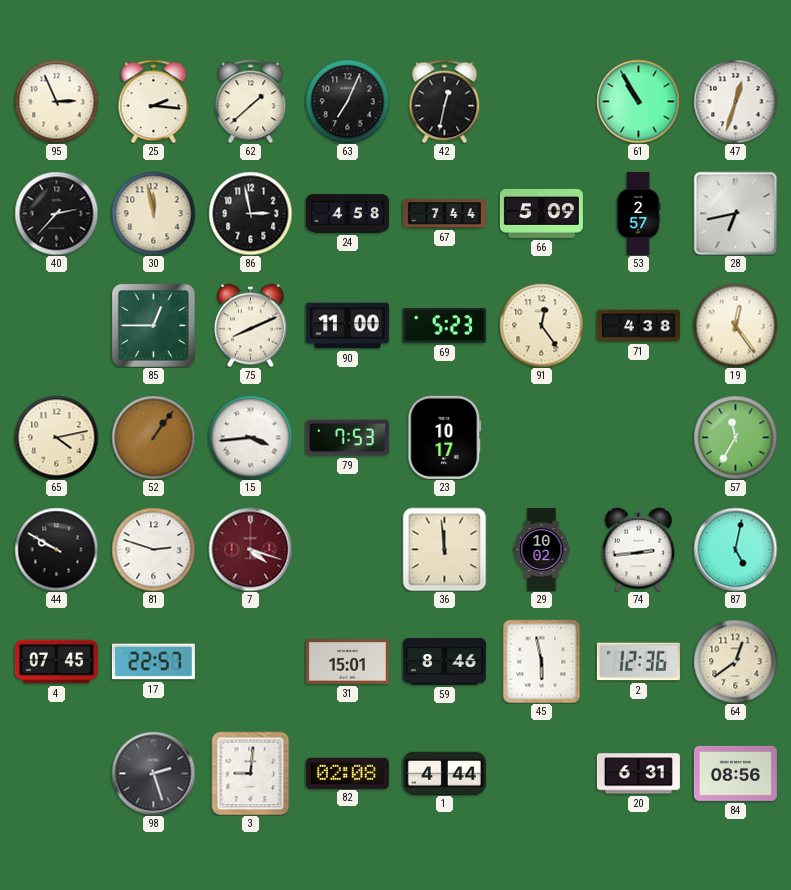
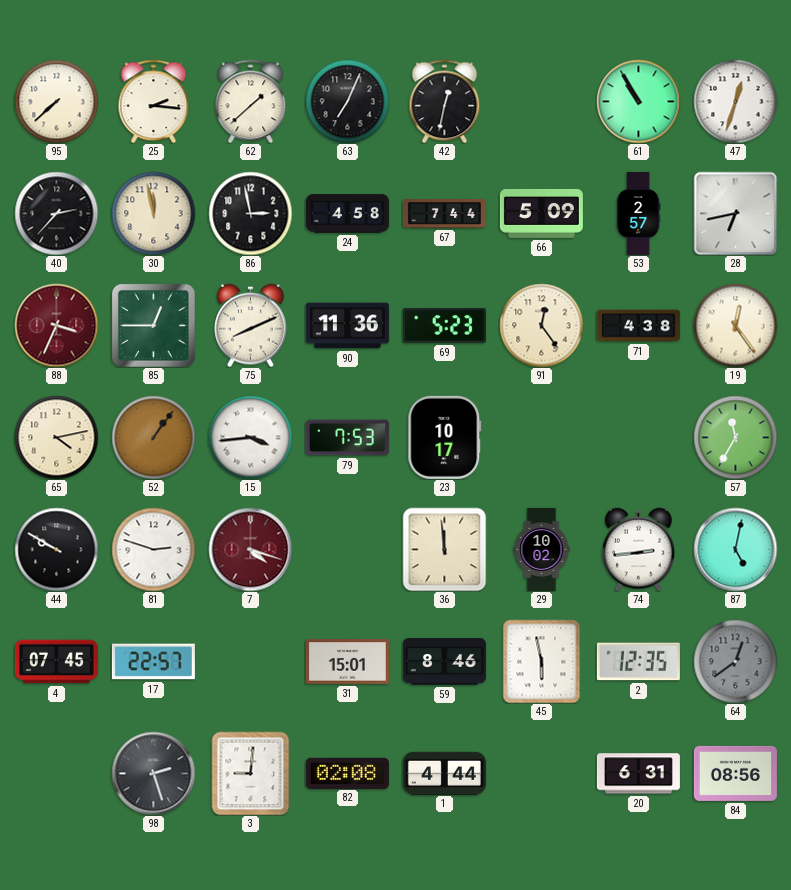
95: 2:56 -> 7:38 (56, 101)
88: none -> 3:34 (56, 325)
90: 11:00 -> 11:36 (347, 326)
2: 12:36 -> 12:35 (638, 662)
64 dial: cream -> grey (735, 661)
